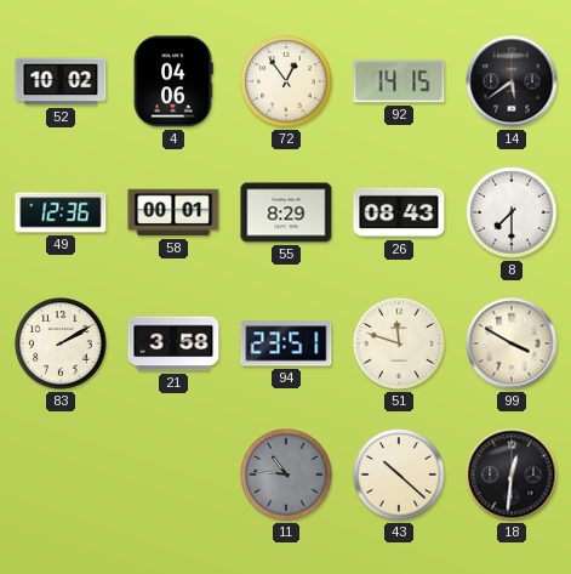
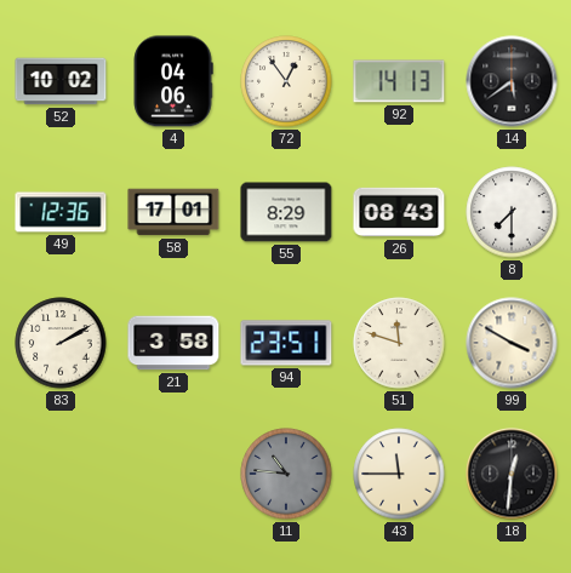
92: 14:15 -> 14:13 (399, 81)
58: 00:01 -> 17:01 (173, 212)
43: 10:22 -> 11:45 (399, 474)
